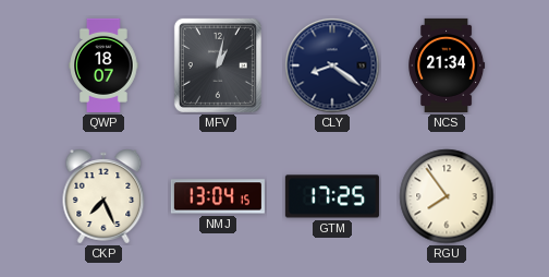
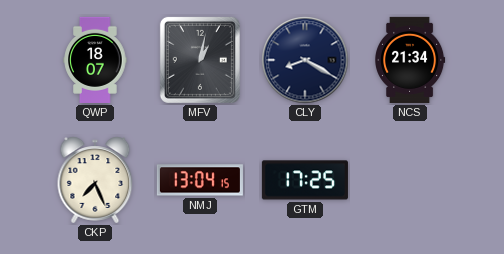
CLY: 8:21 -> 8:20 (305, 60)
RGU: 7:54 -> none (447, 196)
